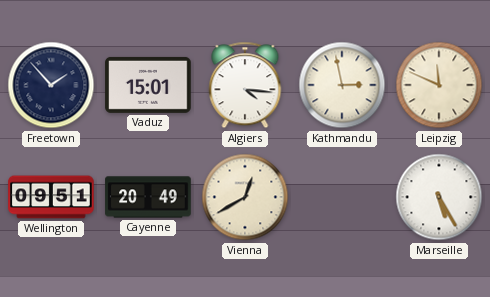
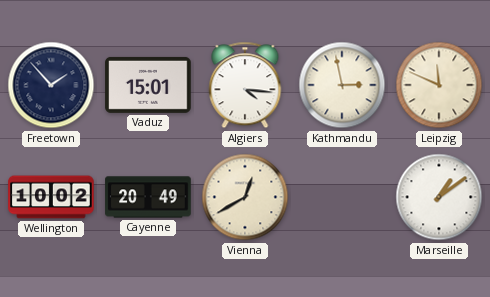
Wellington: 09:51 -> 10:02 (51, 197)
Marseille: 5:25 -> 1:09 (439, 197)
